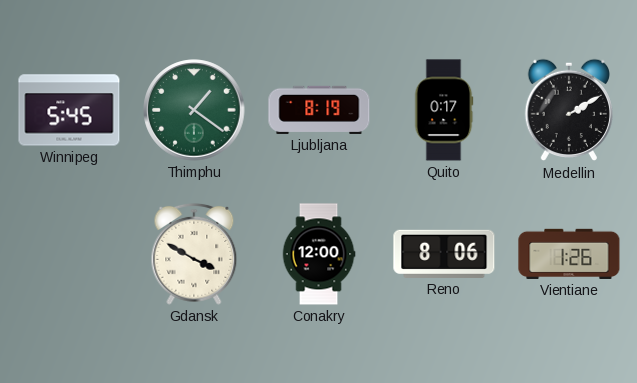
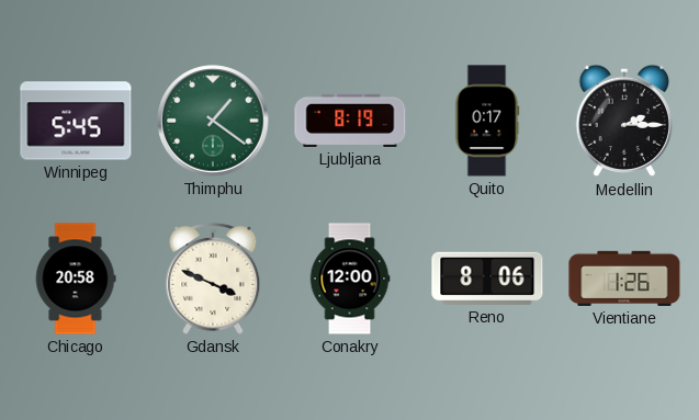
Medellin: 2:10 -> 2:15 (623, 121)
Chicago: none -> 20:58 (76, 279)
Gdansk: 3:50 -> 3:49 (213, 279)
